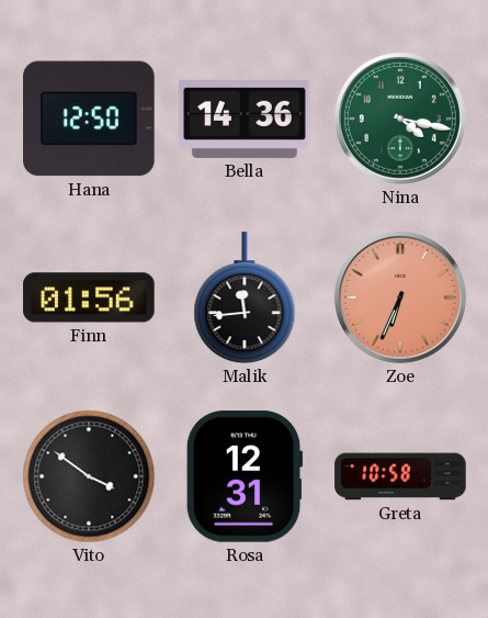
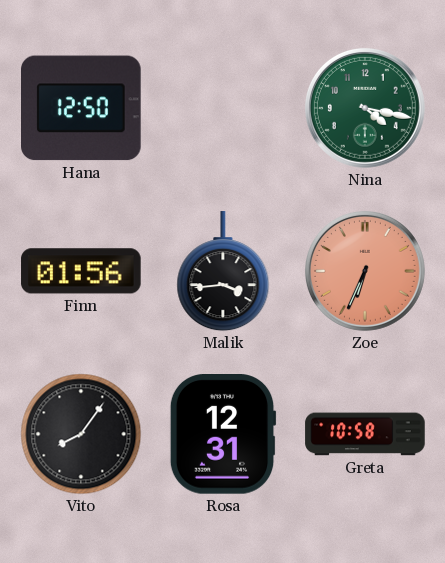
Bella: 14:36 -> none (245, 119)
Malik: 11:44 -> 3:44 (223, 272)
Vito: 3:51 -> 8:06 (81, 434)
